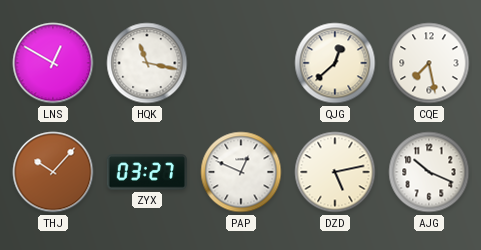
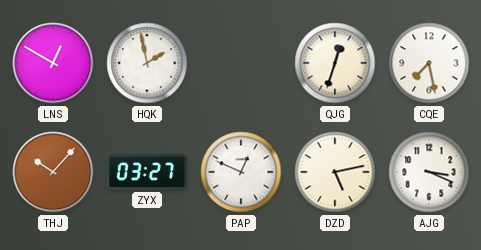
HQK: 11:17 -> 1:58 (147, 63)
QJG: 12:38 -> 12:33 (335, 63)
AJG: 10:19 -> 3:19 (429, 172)
